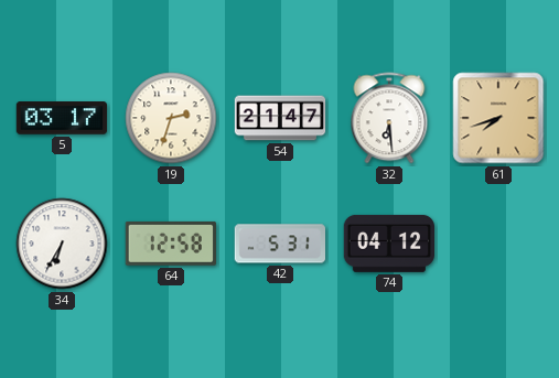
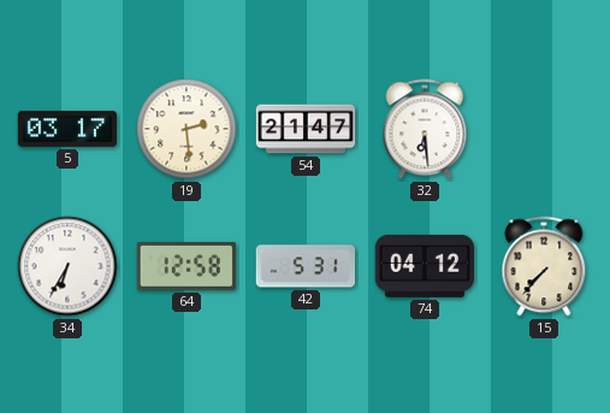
19: 2:33 -> 2:29 (186, 129)
61: 7:42 -> none (498, 118)
15: none -> 7:37 (544, 266)
